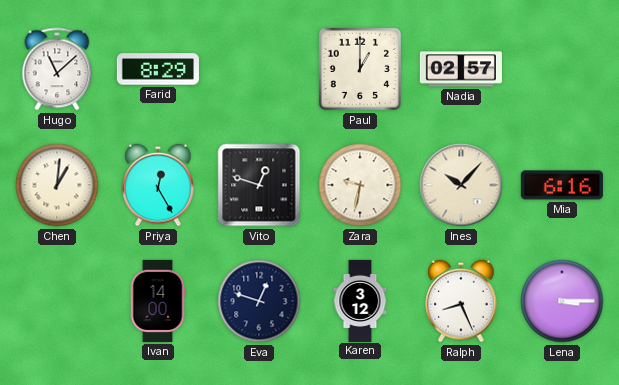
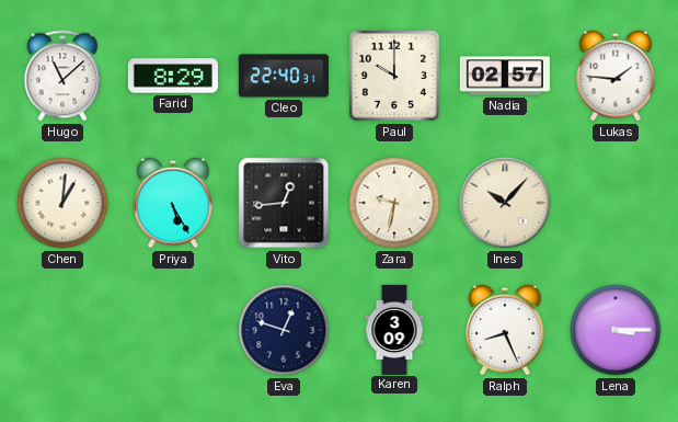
Cleo: none -> 22:40 (284, 76)
Paul: 1:00 -> 10:00 (394, 76)
Lukas: none -> 1:46 (616, 76)
Priya: 12:25 -> 5:25 (173, 203)
Vito: 12:48 -> 12:44 (284, 203)
Mia: 6:16 -> none (562, 185)
Ivan: 14:00 -> none (158, 301)
Karen: 3:12 -> 3:09 (394, 329)
